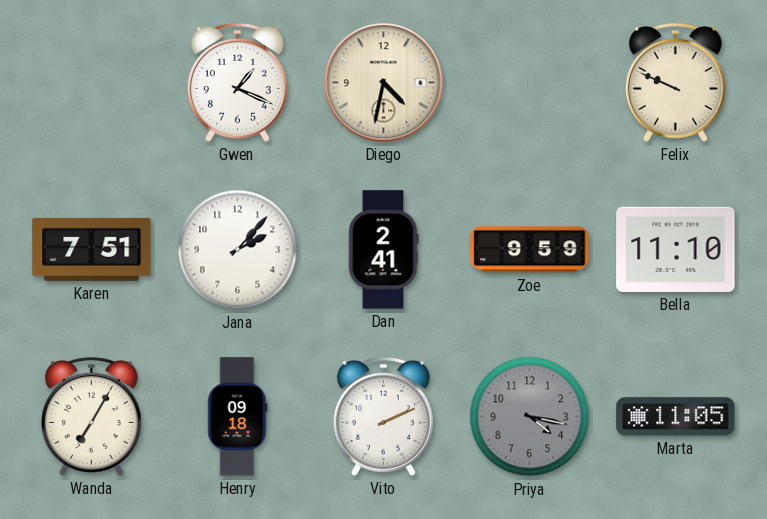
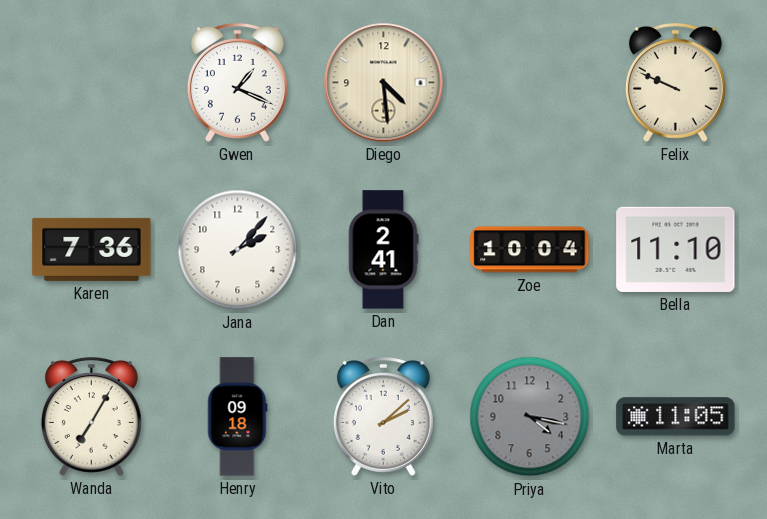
Diego: 4:32 -> 4:29 (384, 83)
Karen: 7:51 -> 7:36 (92, 249)
Zoe: 9:59 -> 10:04 (530, 250)
Vito: 2:11 -> 2:08 (383, 416)
